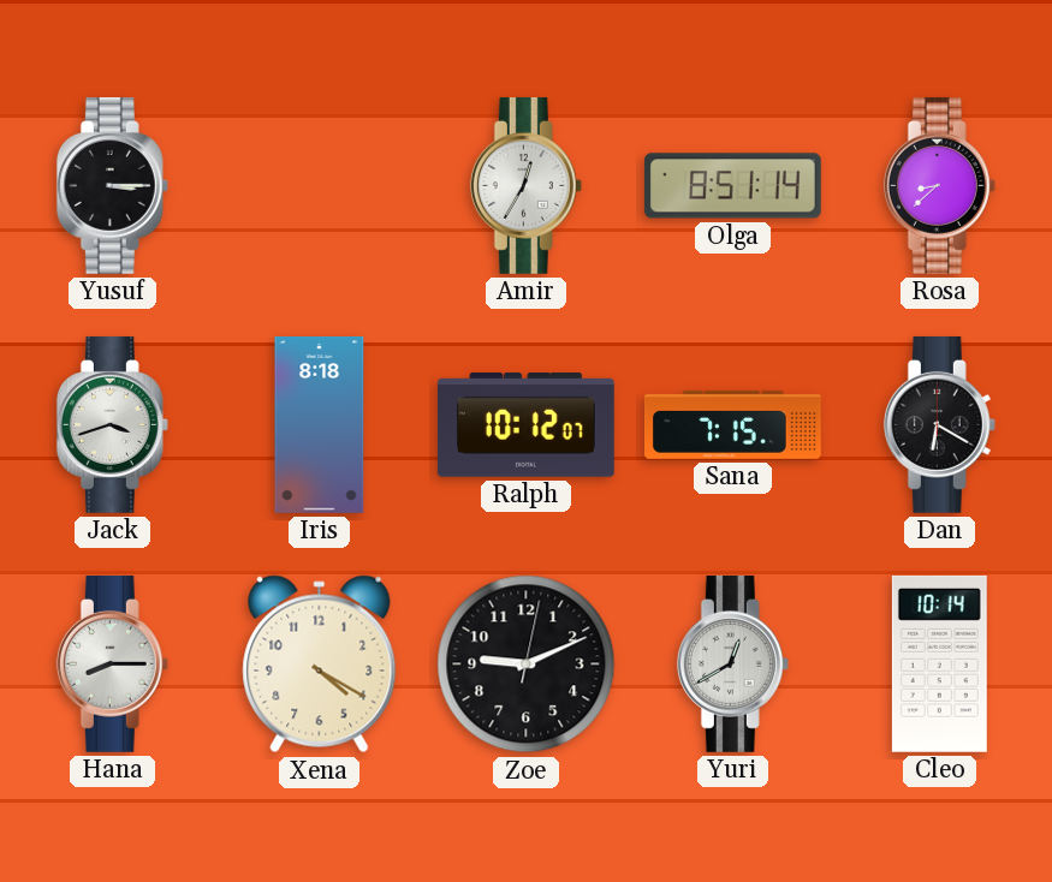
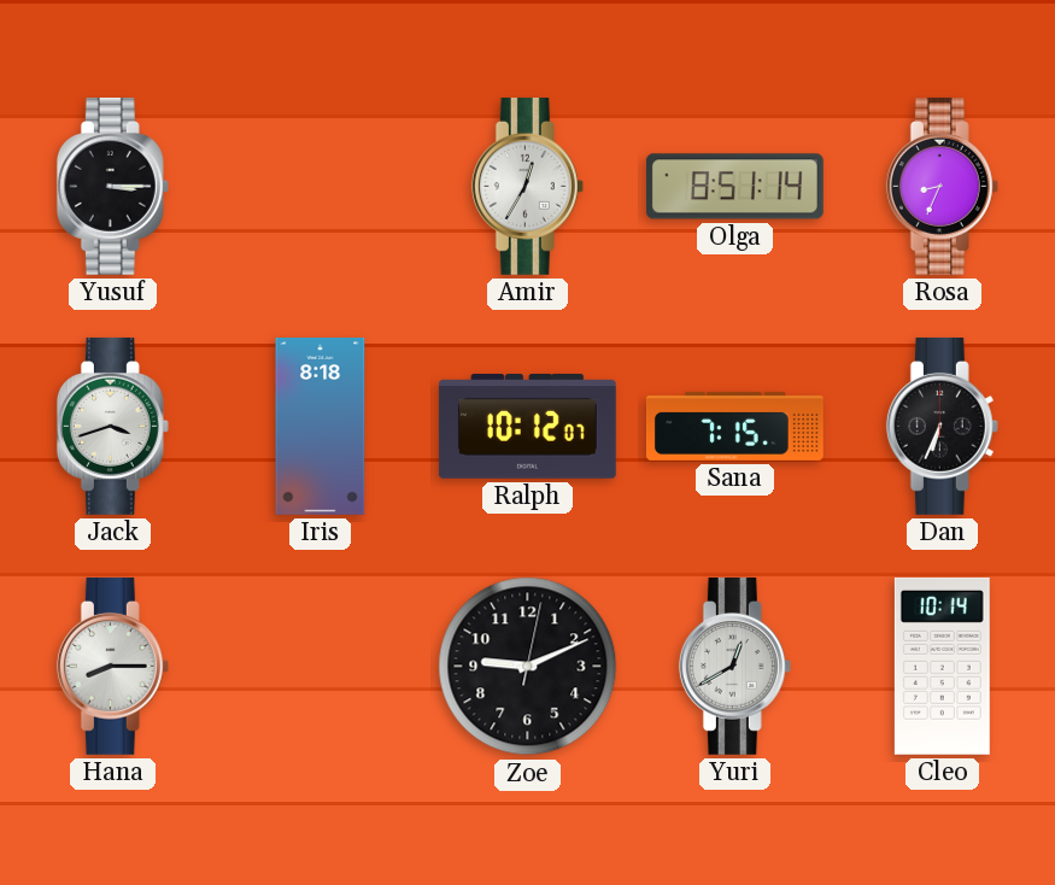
Rosa: 8:38 -> 8:34 (942, 186)
Dan: 6:20 -> 6:34 (942, 426)
Xena: 4:20 -> none (320, 665)
